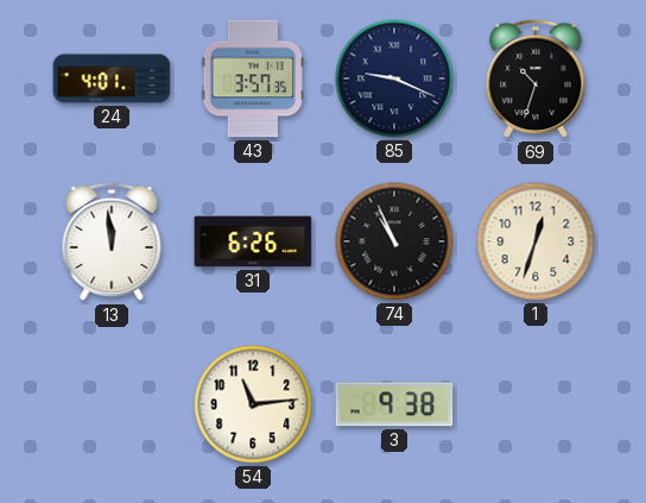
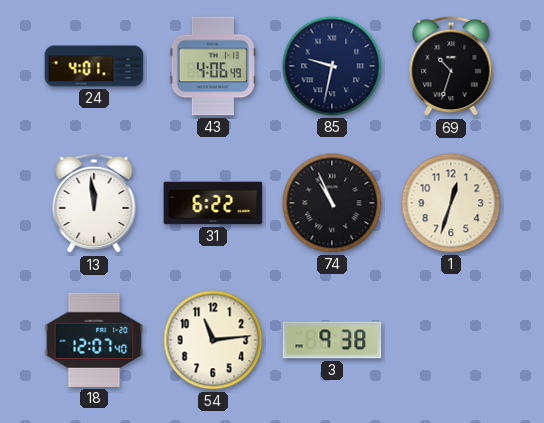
43: 3:57 -> 4:06 (212, 66)
85: 9:19 -> 9:32 (332, 66)
31: 6:26 -> 6:22 (213, 203)
18: none -> 12:07 (94, 340)
